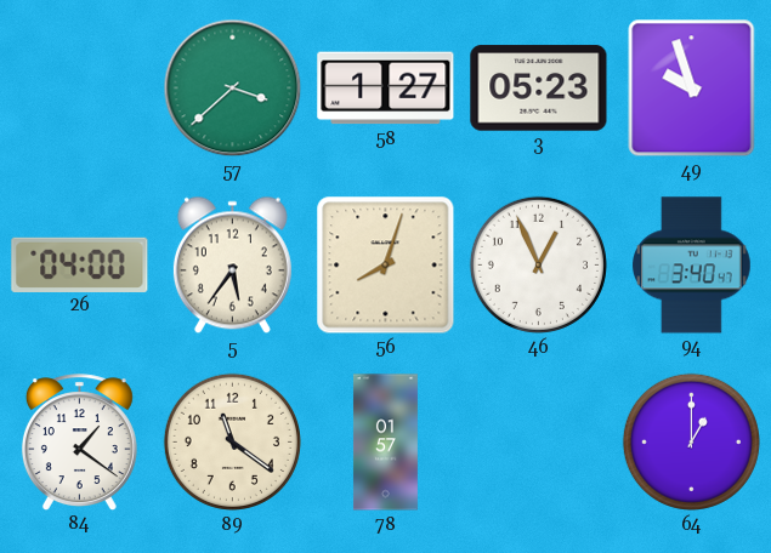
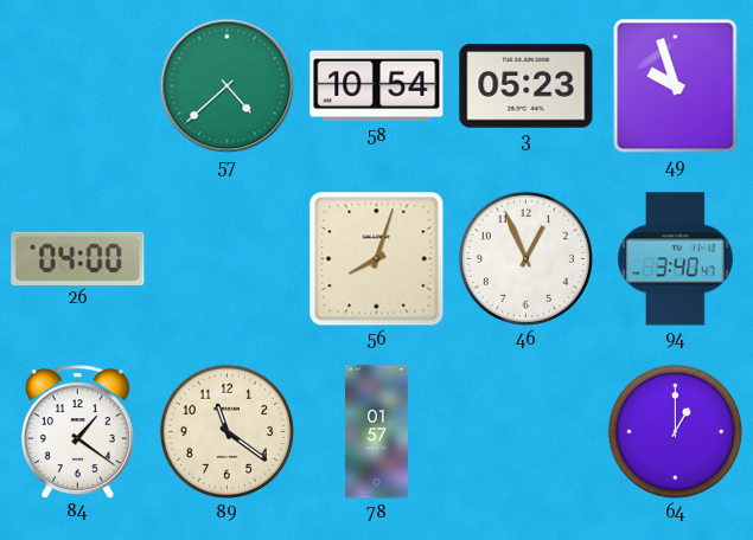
57: 3:38 -> 4:38 (228, 86)
58: 1:27 -> 10:54 (377, 86)
5: 5:36 -> none (232, 266)
